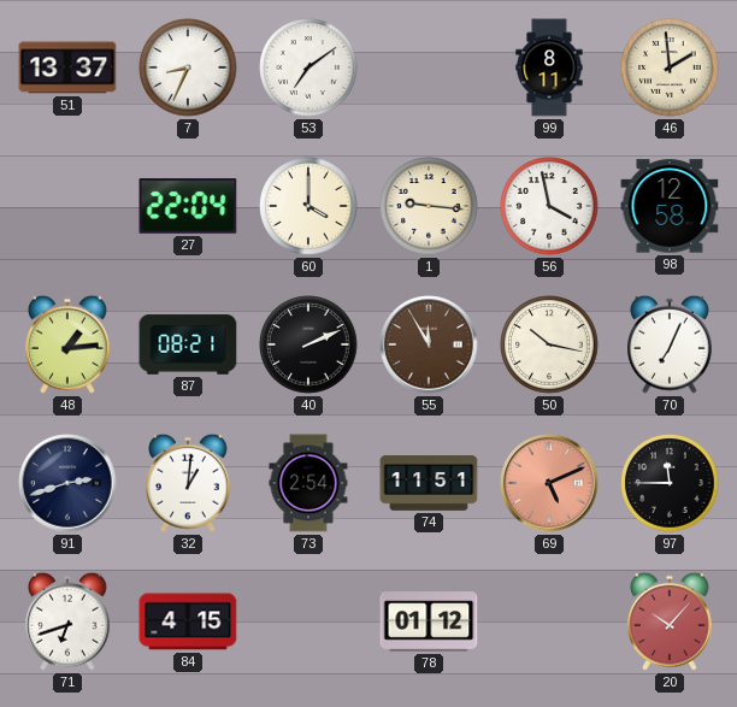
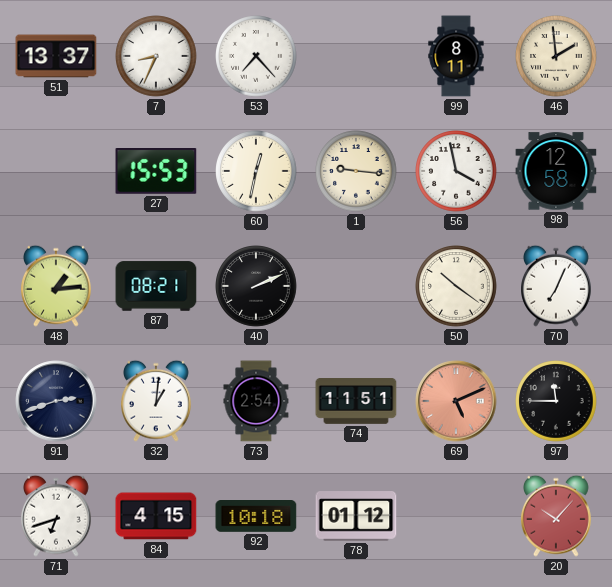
53: 7:09 -> 7:23 (256, 56)
27: 22:04 -> 15:53 (156, 172)
60: 4:00 -> 12:32 (256, 171)
55: 11:55 -> none (429, 344)
50: 10:17 -> 10:21 (456, 286)
92: none -> 10:18 (256, 517)
